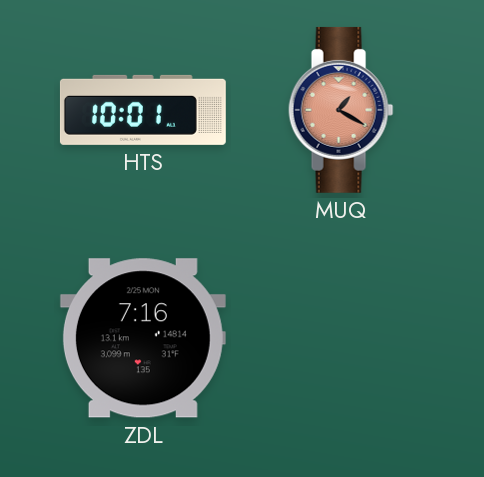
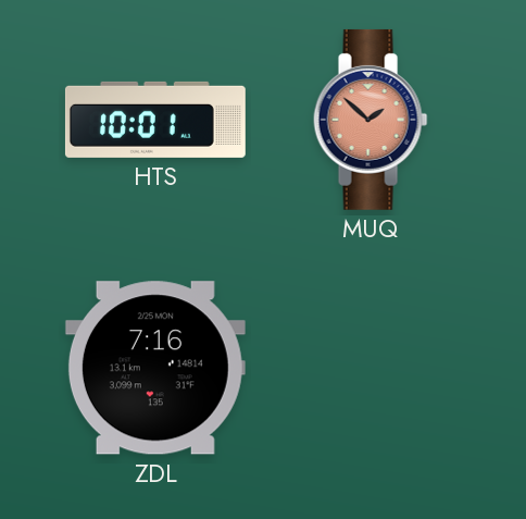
MUQ: 1:20 -> 1:52 (371, 120)
